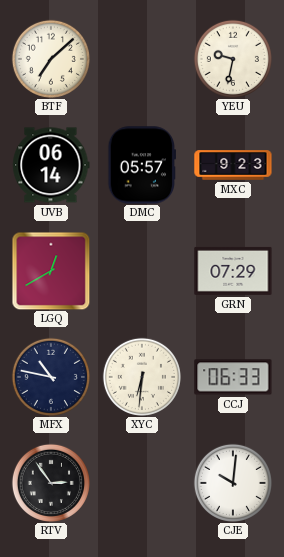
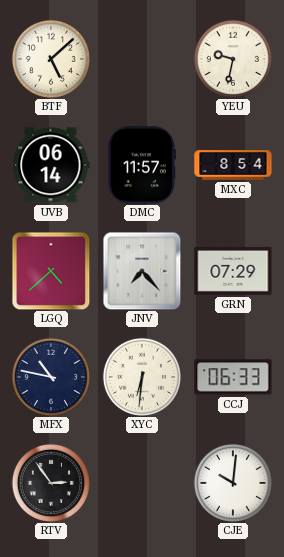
BTF: 7:08 -> 5:08 (51, 59)
DMC: 05:57 -> 11:57 (141, 165)
MXC: 9:23 -> 8:54 (233, 165)
LGQ: 12:40 -> 4:38 (51, 271)
JNV: none -> 7:23 (142, 271)
